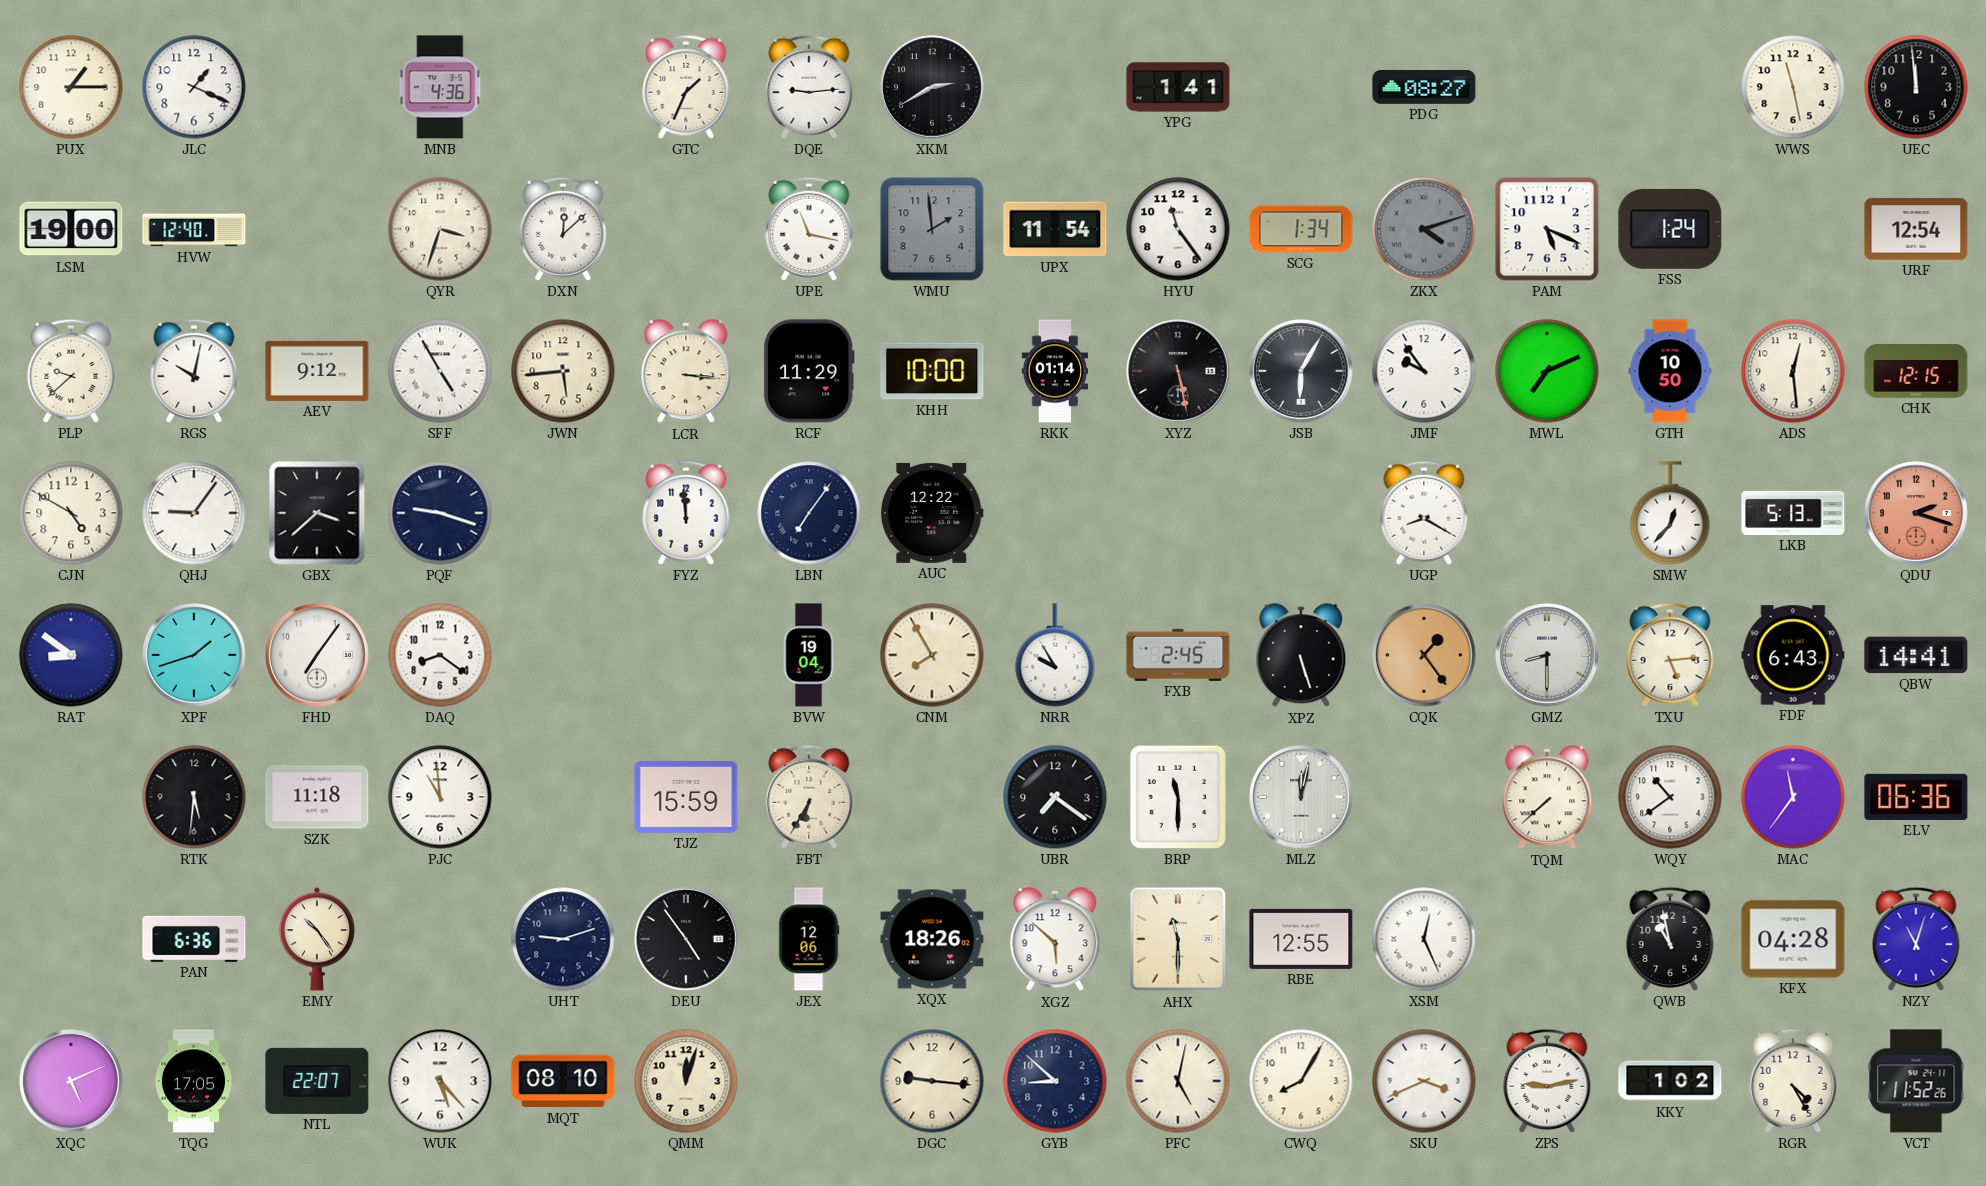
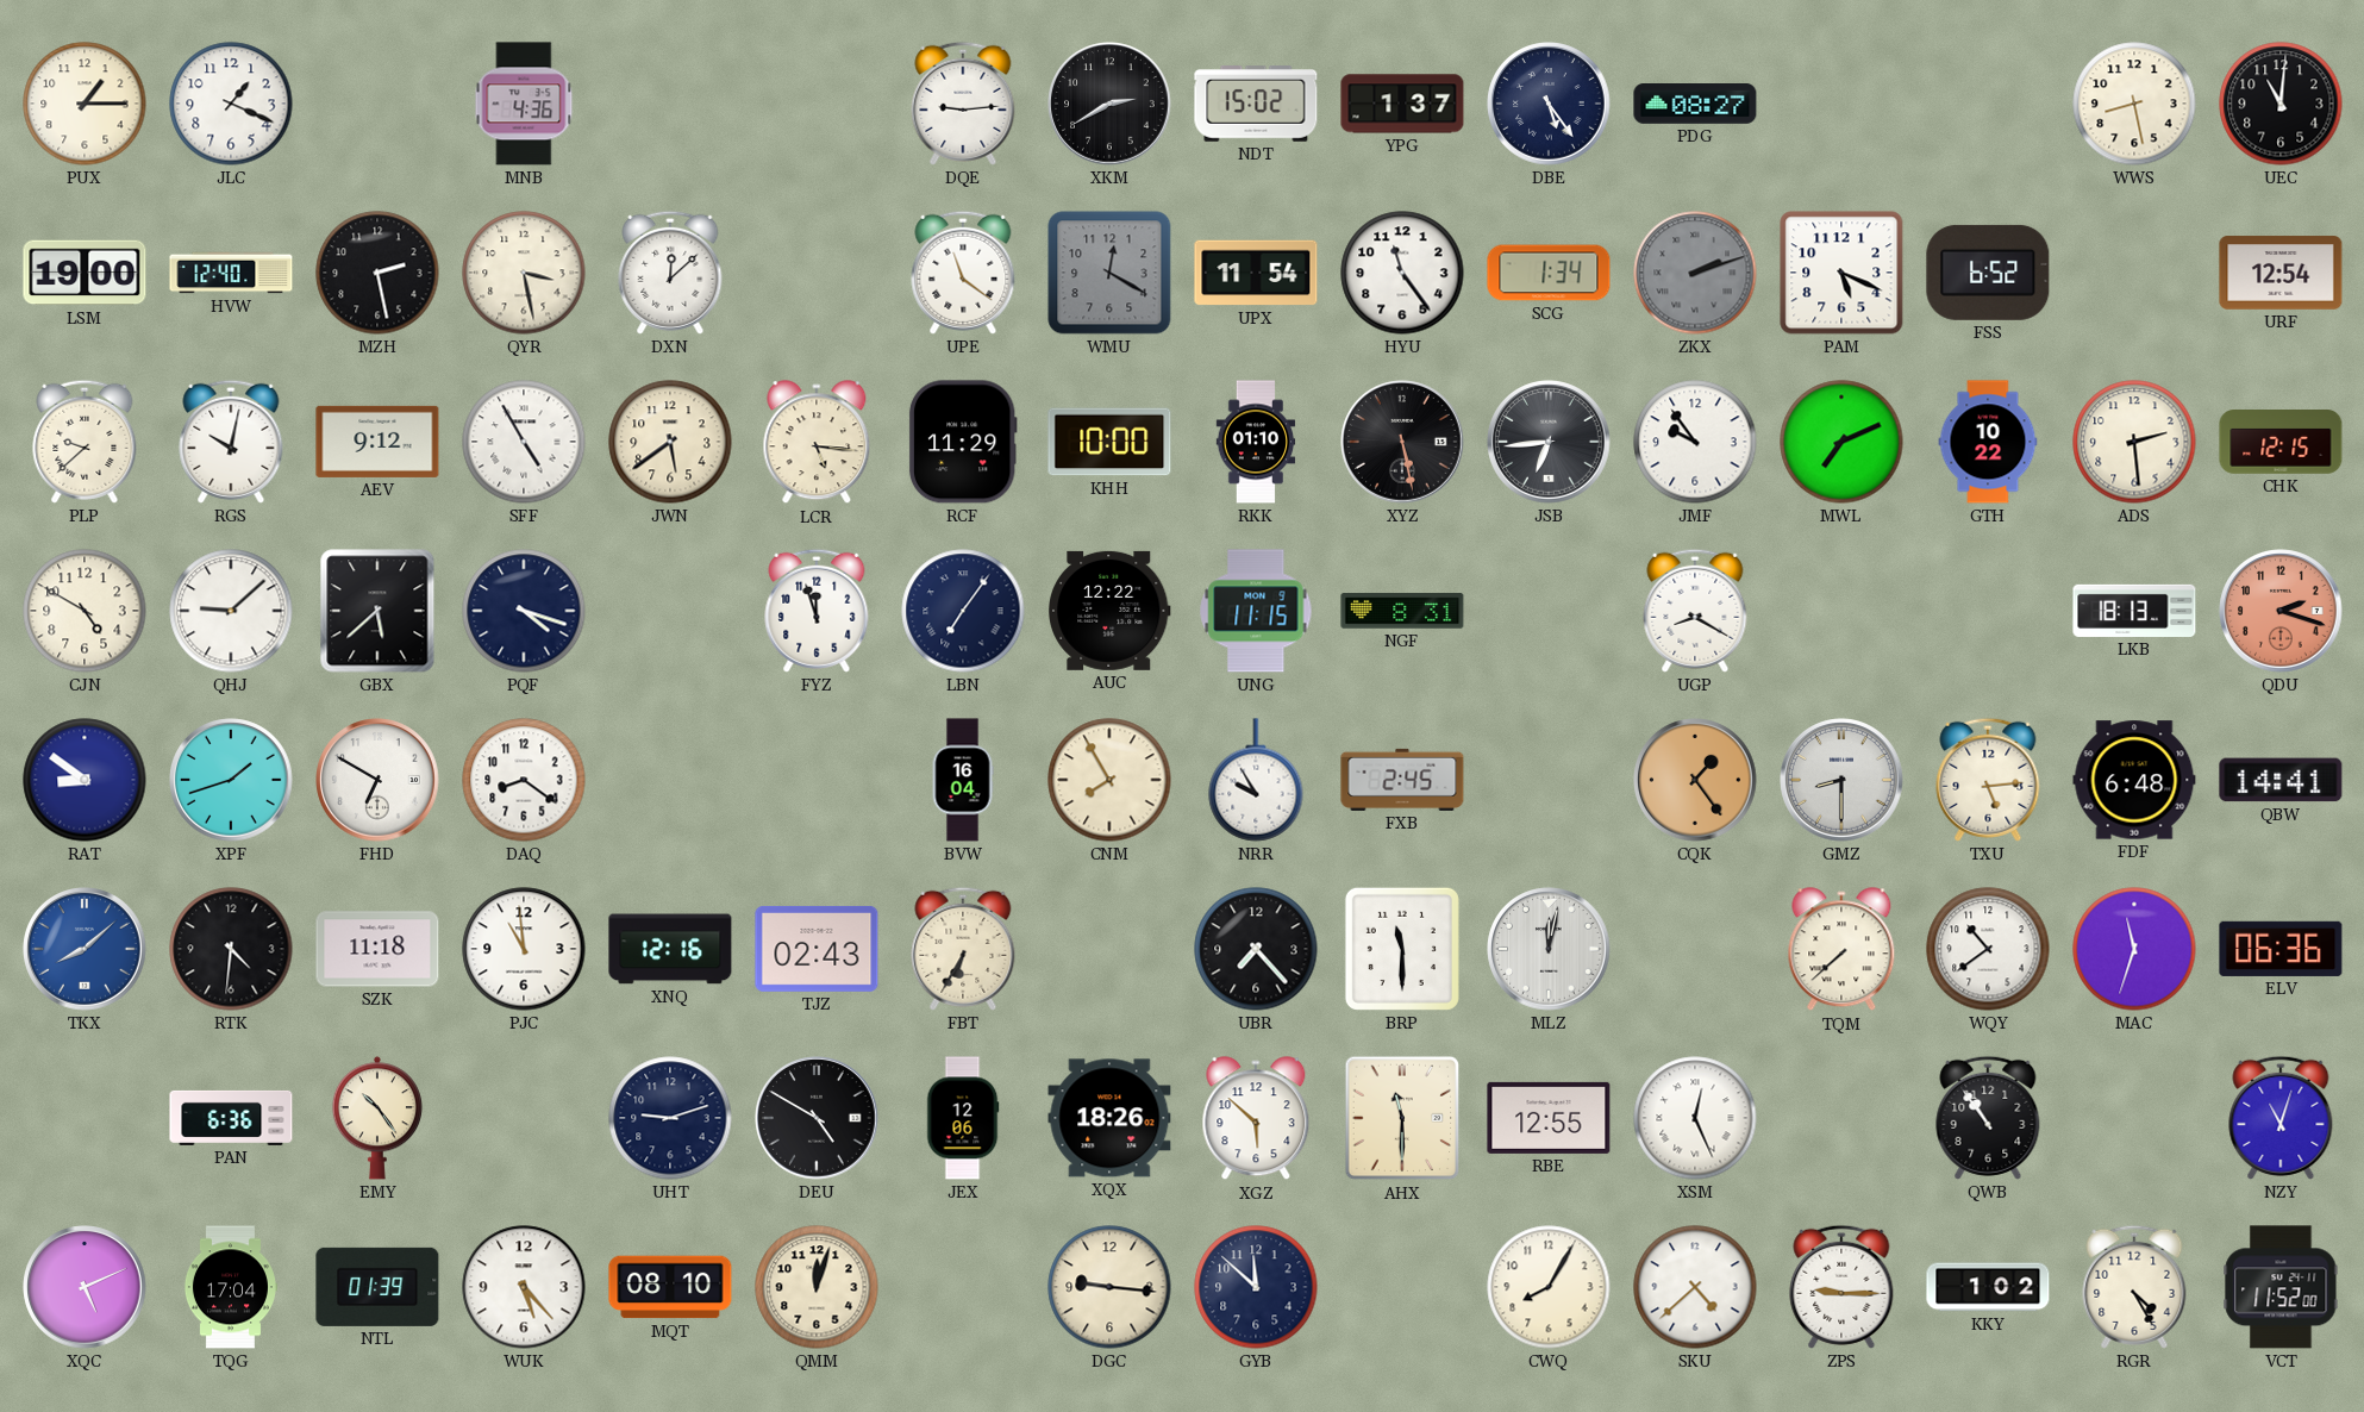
GTC: 1:34 -> none (686, 87)
NDT: none -> 15:02 (1256, 105)
YPG: 1:41 -> 1:37 (1402, 104)
DBE: none -> 5:24 (1549, 104)
WWS: 11:28 -> 8:28 (2134, 104)
UEC: 11:59 -> 11:01 (2281, 104)
MZH: none -> 2:28 (377, 273)
QYR: 3:33 -> 3:28 (524, 273)
UPE: 11:17 -> 11:21 (963, 273)
WMU: 1:59 -> 12:20 (1109, 273)
ZKX: 4:12 -> 2:12 (1695, 273)
FSS: 1:24 -> 6:52 (1988, 273)
JWN: 5:44 -> 5:39 (670, 442)
LCR: 3:16 -> 5:16 (817, 443)
RKK: 01:14 -> 01:10 (1256, 442)
JSB: 6:05 -> 6:44 (1549, 442)
GTH: 10:50 -> 10:22 (1988, 442)
ADS: 12:29 -> 2:29 (2134, 442)
QHJ: 9:06 -> 9:08 (231, 611)
GBX: 3:38 -> 5:38 (377, 611)
PQF: 9:18 -> 4:18 (524, 611)
FYZ: 11:59 -> 11:57 (817, 611)
UNG: none -> 11:15 (1256, 611)
NGF: none -> 8:31 (1402, 611)
SMW: 12:37 -> none (1670, 513)
LKB: 5:13 -> 18:13 (2134, 611)
FHD: 7:06 -> 6:50 (377, 780)
BVW: 19:04 -> 16:04 (963, 780)
XPZ: 5:27 -> none (1301, 656)
FDF: 6:43 -> 6:48 (2134, 780)
TKX: none -> 8:08 (85, 949)
RTK: 5:31 -> 4:31 (231, 949)
XNQ: none -> 12:16 (670, 949)
TJZ: 15:59 -> 02:43 (817, 949)
UBR: 7:21 -> 7:23 (1256, 949)
MAC: 11:36 -> 11:33 (2134, 949)
DEU: 4:54 -> 4:50 (817, 1118)
QWB: 10:58 -> 10:54 (1988, 1118)
KFX: 04:28 -> none (1793, 939)
TQG: 17:05 -> 17:04 (230, 1287)
NTL: 22:07 -> 01:39 (377, 1287)
GYB: 8:52 -> 11:52 (1256, 1287)
PFC: 5:02 -> none (1178, 1081)
SKU: 3:41 -> 4:38 (1695, 1287)
ZPS: 9:13 -> 9:15 (1841, 1287)
VCT: 11:52:26 -> 11:52:00 (2281, 1287)
